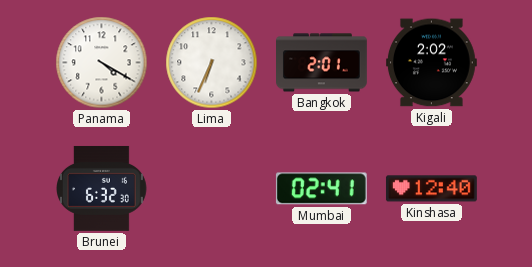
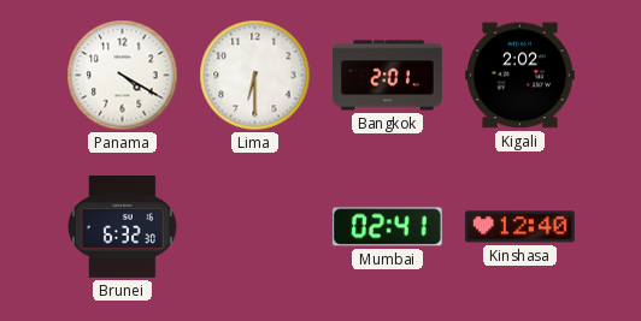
Lima: 6:34 -> 6:30 (255, 76)
